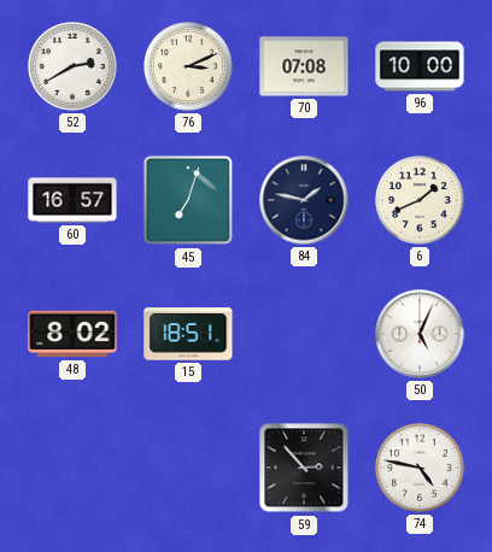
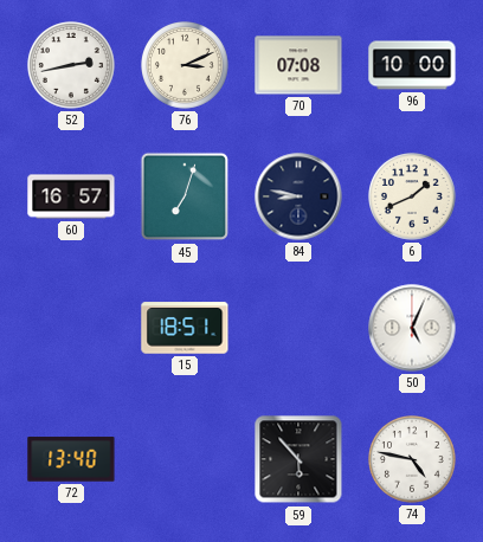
52: 2:40 -> 2:43 (72, 66)
84: 1:47 -> 8:47 (298, 196)
48: 8:02 -> none (72, 334)
72: none -> 13:40 (71, 459)
59: 2:53 -> 5:53 (298, 459)
